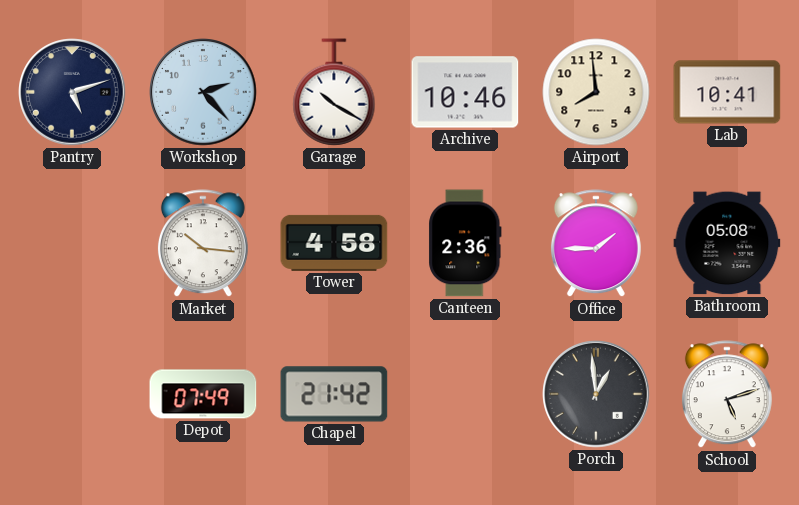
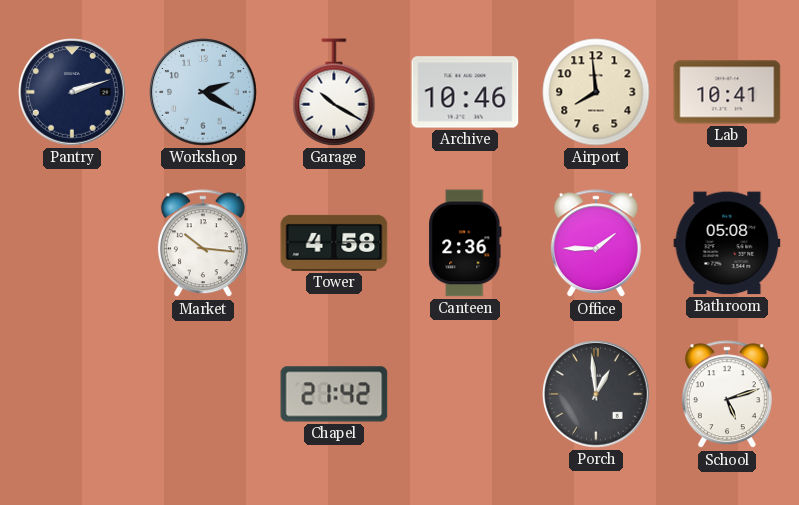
Pantry: 5:12 -> 2:12 (72, 92)
Workshop: 2:23 -> 2:20 (203, 92)
Depot: 07:49 -> none (203, 394)
